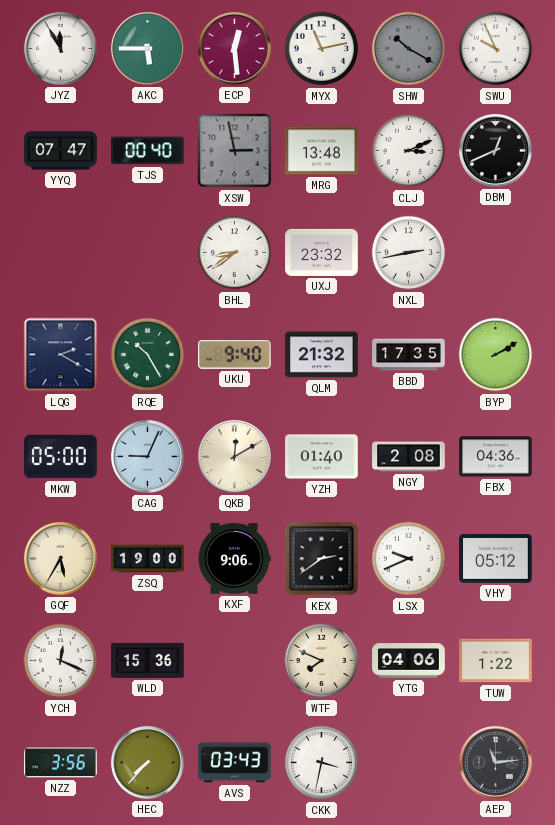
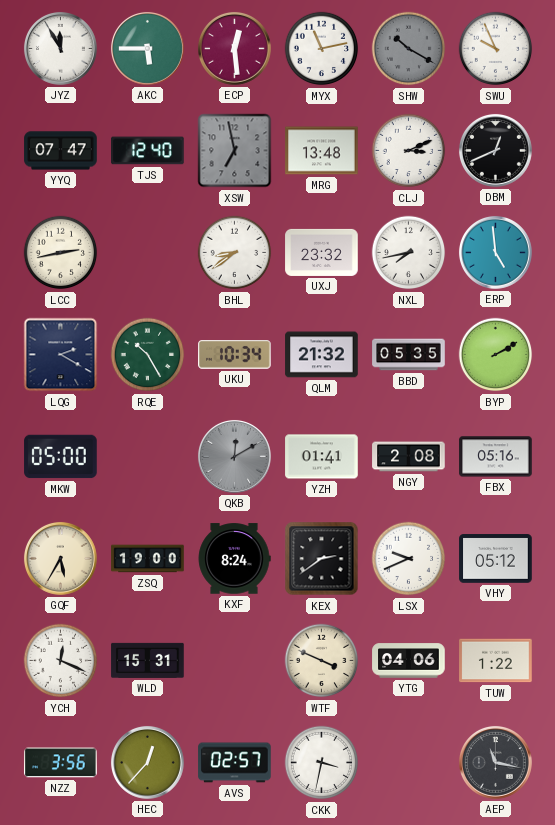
TJS: 00:40 -> 12:40 (148, 151)
XSW: 2:58 -> 6:58 (235, 151)
LCC: none -> 2:43 (61, 253)
NXL: 2:43 -> 7:43 (409, 253)
ERP: none -> 4:59 (495, 252)
UKU: 9:40 -> 10:34 (235, 355)
BBD: 17:35 -> 05:35 (409, 355)
CAG: 9:04 -> none (147, 456)
QKB dial: cream -> grey (234, 456)
YZH: 01:40 -> 01:41 (322, 457)
FBX: 04:36 -> 05:16 (496, 457)
KXF: 9:06 -> 8:24 (234, 559)
WLD: 15:36 -> 15:31 (148, 660)
WTF: 7:49 -> 3:49 (322, 661)
HEC: 7:37 -> 12:37 (147, 762)
AVS: 03:43 -> 02:57 (235, 763)
AEP: 11:14 -> 11:17 (495, 762)
